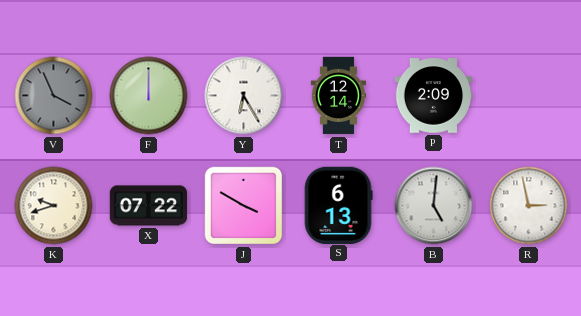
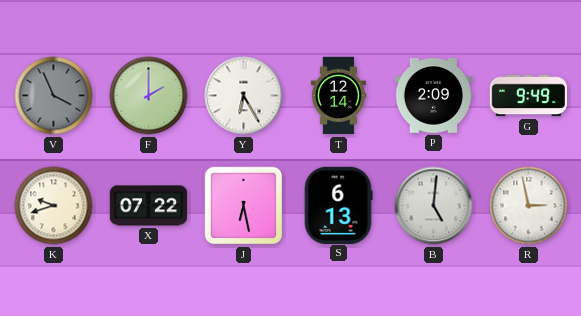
F: 12:00 -> 2:00 (149, 96)
G: none -> 9:49 (528, 96)
J: 3:50 -> 6:28 (244, 206)
